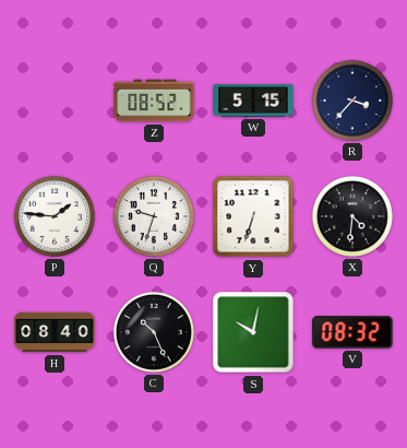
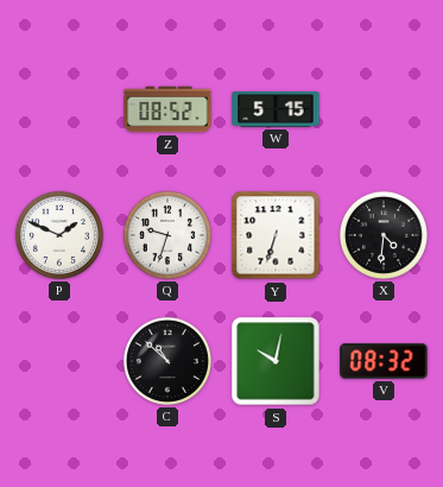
R: 3:37 -> none (352, 101)
P: 1:46 -> 1:49 (59, 235)
H: 08:40 -> none (55, 332)
C: 10:26 -> 10:52 (167, 361)
